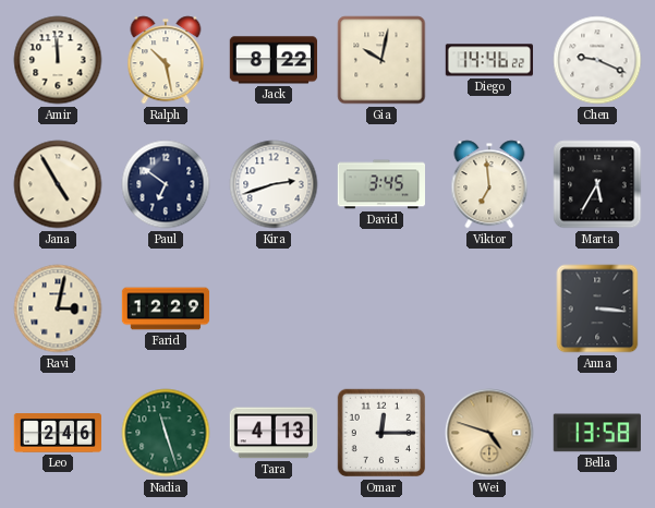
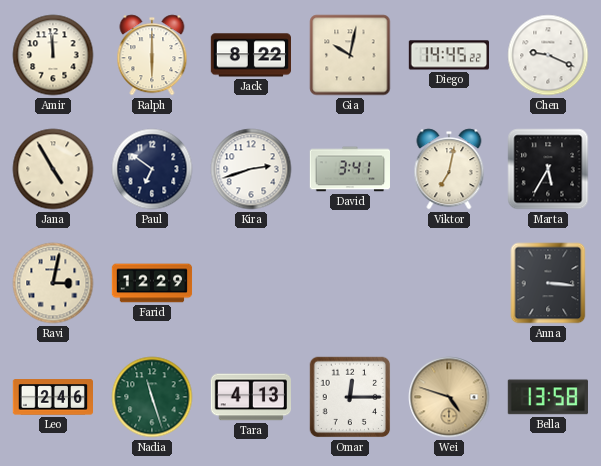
Ralph: 10:28 -> 6:00 (152, 55)
Diego: 14:46 -> 14:45 (448, 55)
David: 3:45 -> 3:41 (349, 169)
Viktor: 6:59 -> 7:02 (449, 169)
